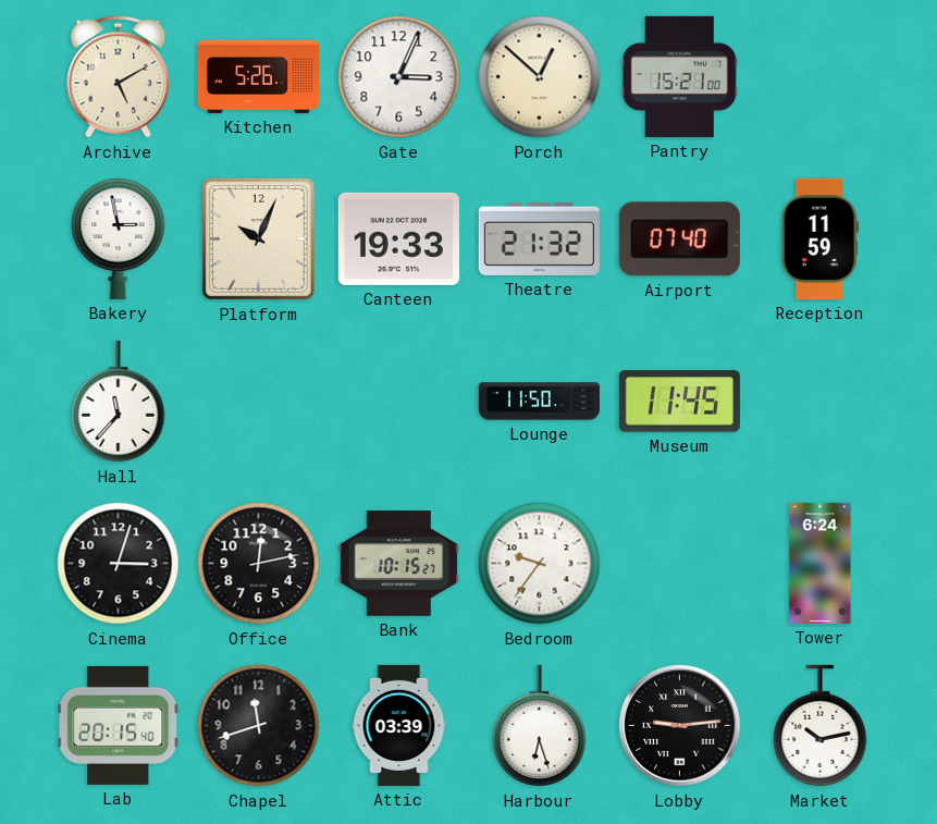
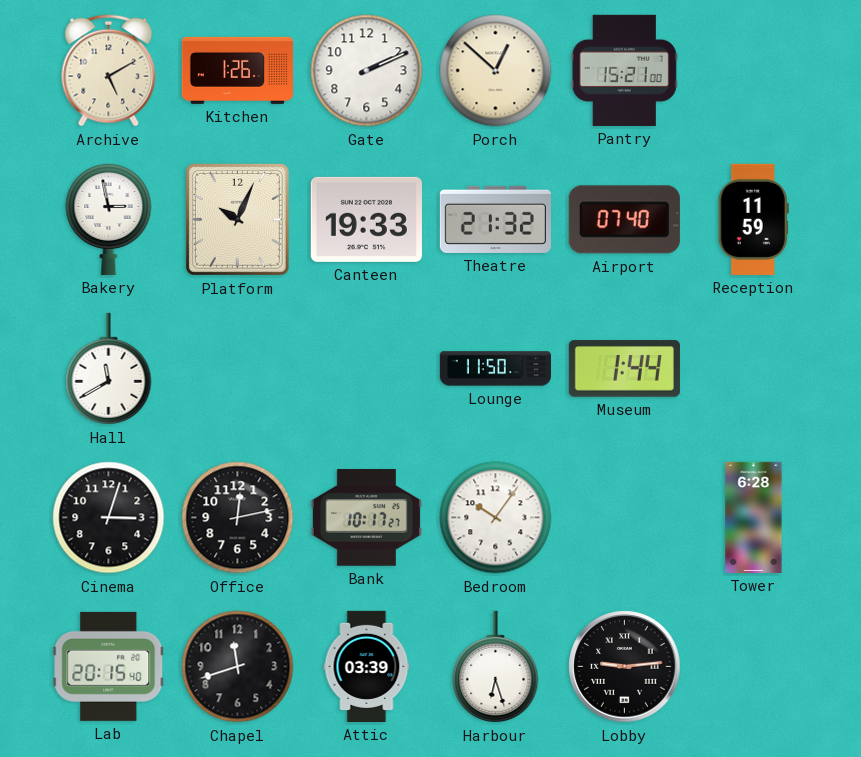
Kitchen: 5:26 -> 1:26 (237, 70)
Gate: 3:04 -> 2:11 (367, 71)
Hall: 11:37 -> 11:40 (109, 369)
Museum: 11:45 -> 1:44 (624, 369)
Bank: 10:15 -> 10:17 (366, 518)
Bedroom: 9:36 -> 10:06 (496, 518)
Tower: 6:24 -> 6:28 (754, 517)
Market: 10:13 -> none (821, 726)
